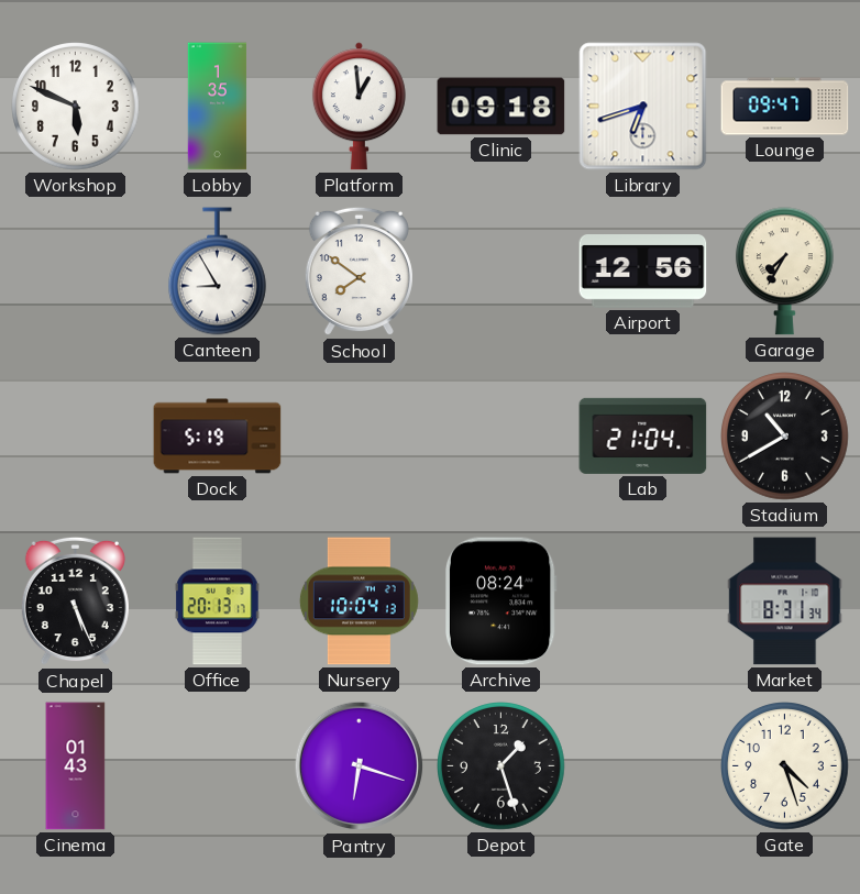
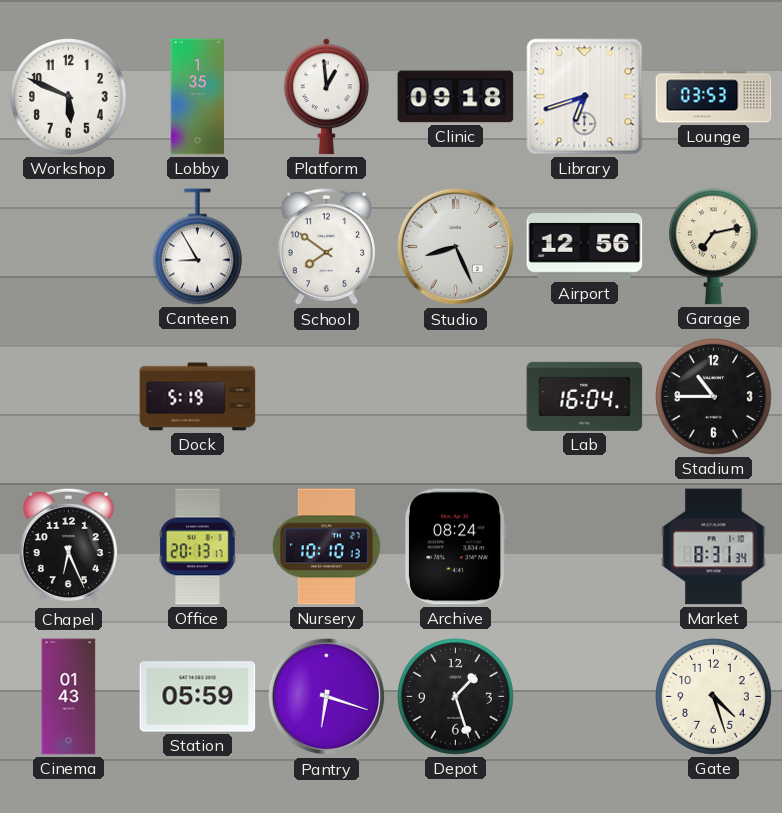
Lounge: 09:47 -> 03:53 (714, 97)
Studio: none -> 8:26 (456, 247)
Garage: 7:35 -> 7:13 (713, 247)
Lab: 21:04 -> 16:04 (585, 396)
Stadium: 10:40 -> 10:45 (714, 397)
Chapel: 5:26 -> 6:26 (68, 547)
Nursery: 10:04 -> 10:10 (326, 547)
Station: none -> 05:59 (198, 697)
